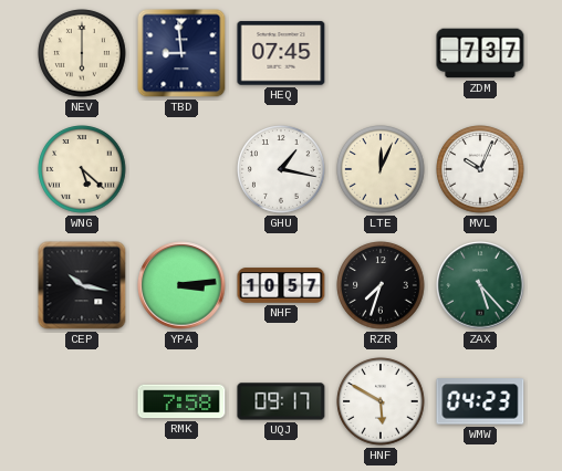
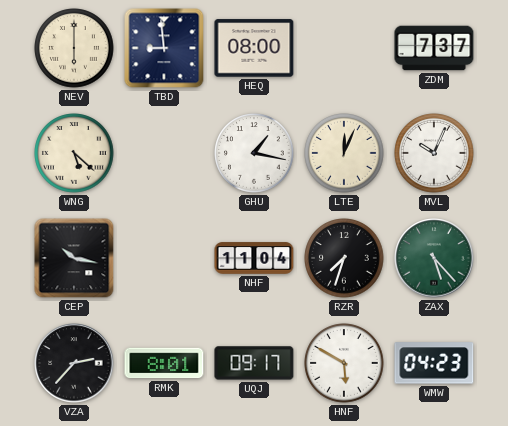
HEQ: 07:45 -> 08:00 (254, 48)
YPA: 3:14 -> none (181, 285)
NHF: 10:57 -> 11:04 (254, 258)
VZA: none -> 2:37 (74, 363)
RMK: 7:58 -> 8:01 (164, 363)
